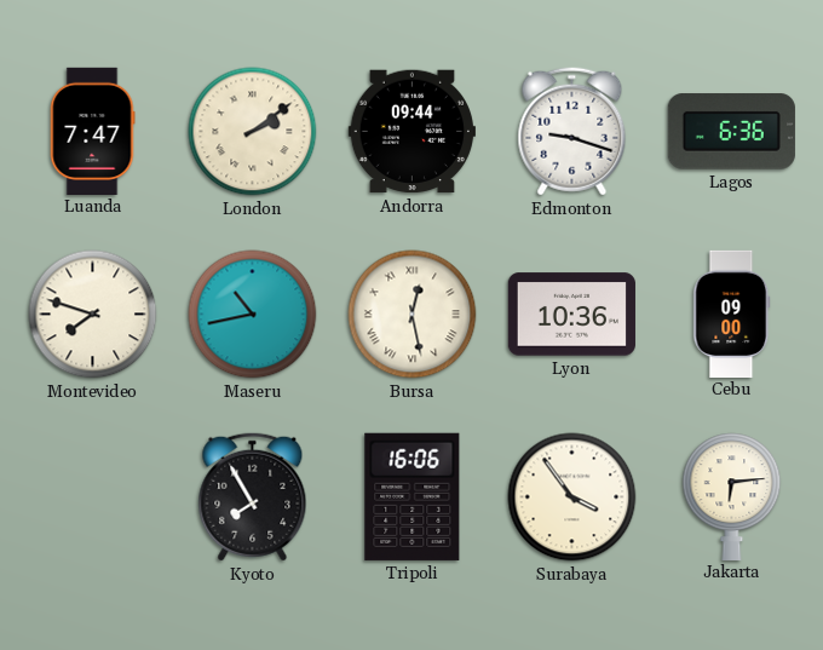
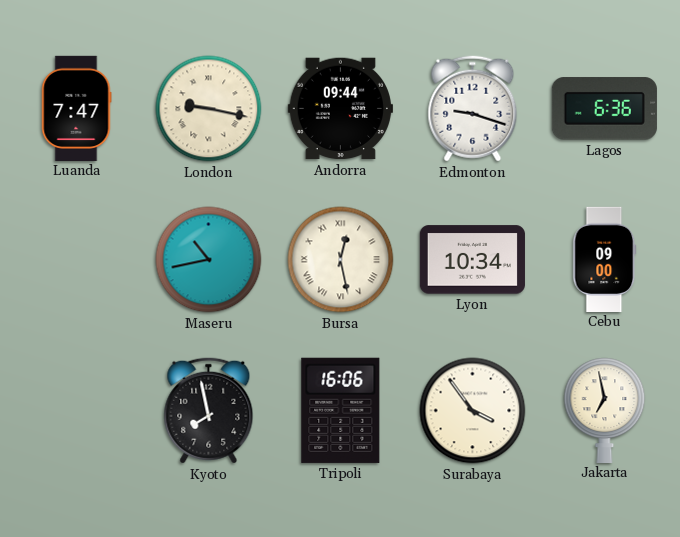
London: 2:09 -> 9:17 (209, 109)
Montevideo: 7:48 -> none (93, 315)
Lyon: 10:36 -> 10:34 (472, 260)
Kyoto: 7:55 -> 7:58 (209, 411)
Jakarta: 6:14 -> 6:58 (605, 410)
